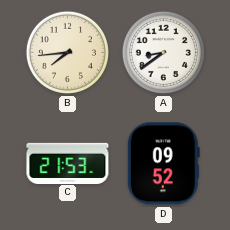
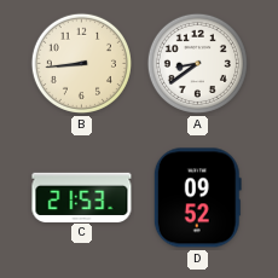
B: 7:44 -> 8:44 (81, 63)
